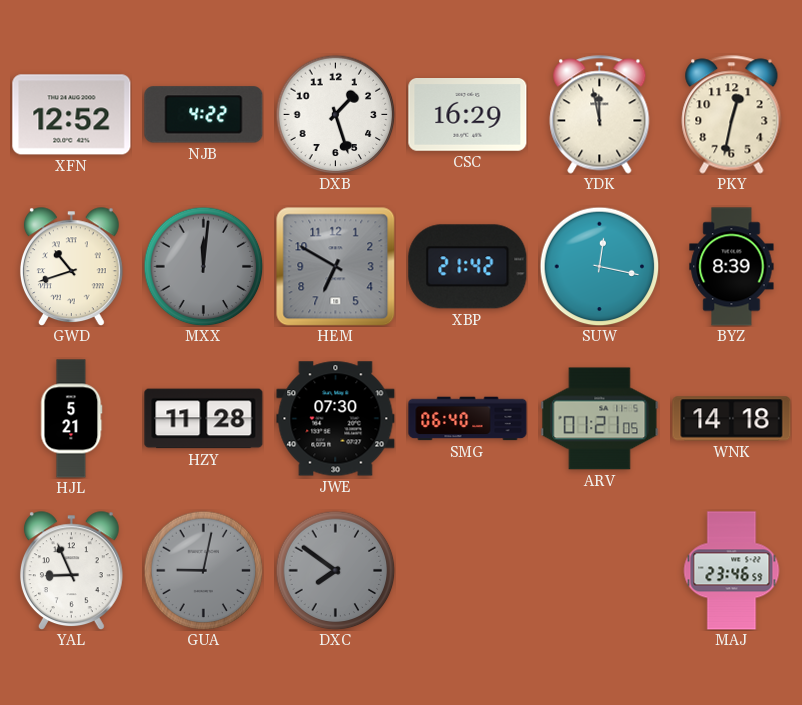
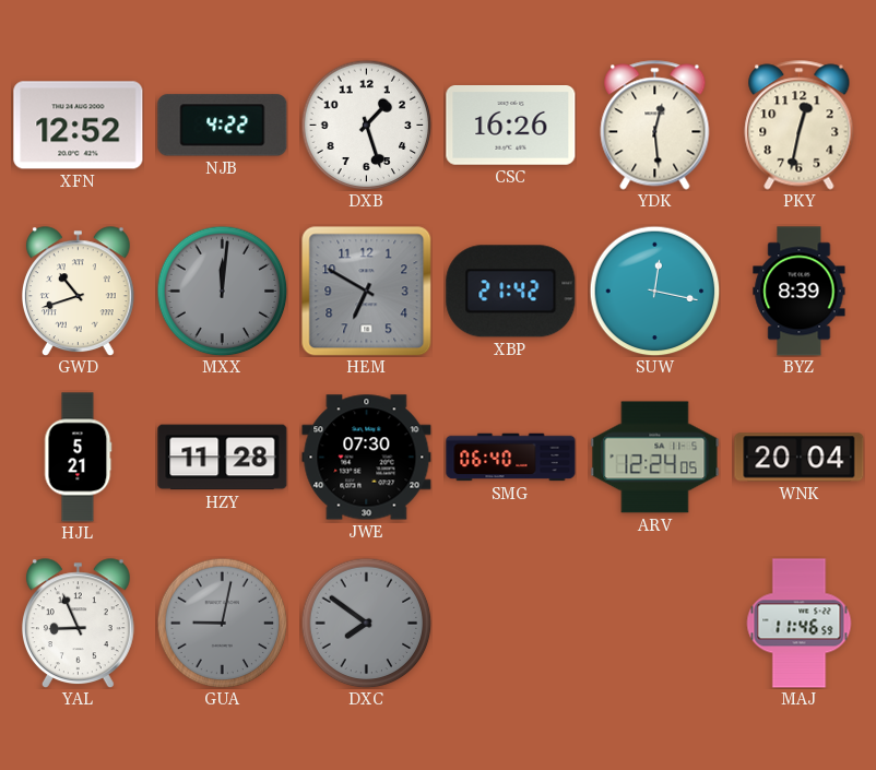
CSC: 16:29 -> 16:26 (511, 126)
YDK: 11:58 -> 12:29 (655, 126)
ARV: 01:21 -> 12:24 (655, 458)
WNK: 14:18 -> 20:04 (800, 458)
MAJ: 23:46 -> 11:46 (800, 624)
